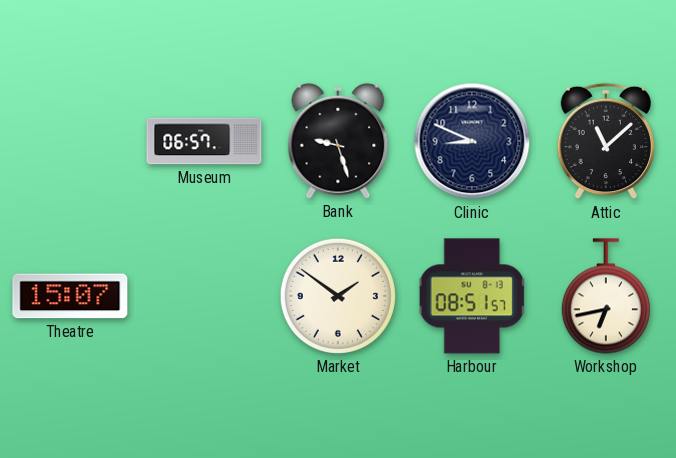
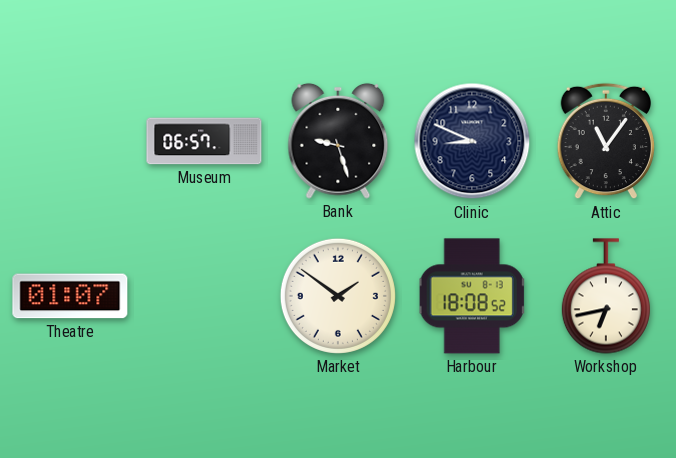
Attic: 11:08 -> 11:06 (605, 141)
Theatre: 15:07 -> 01:07 (70, 296)
Harbour: 08:51 -> 18:08 (472, 296)
